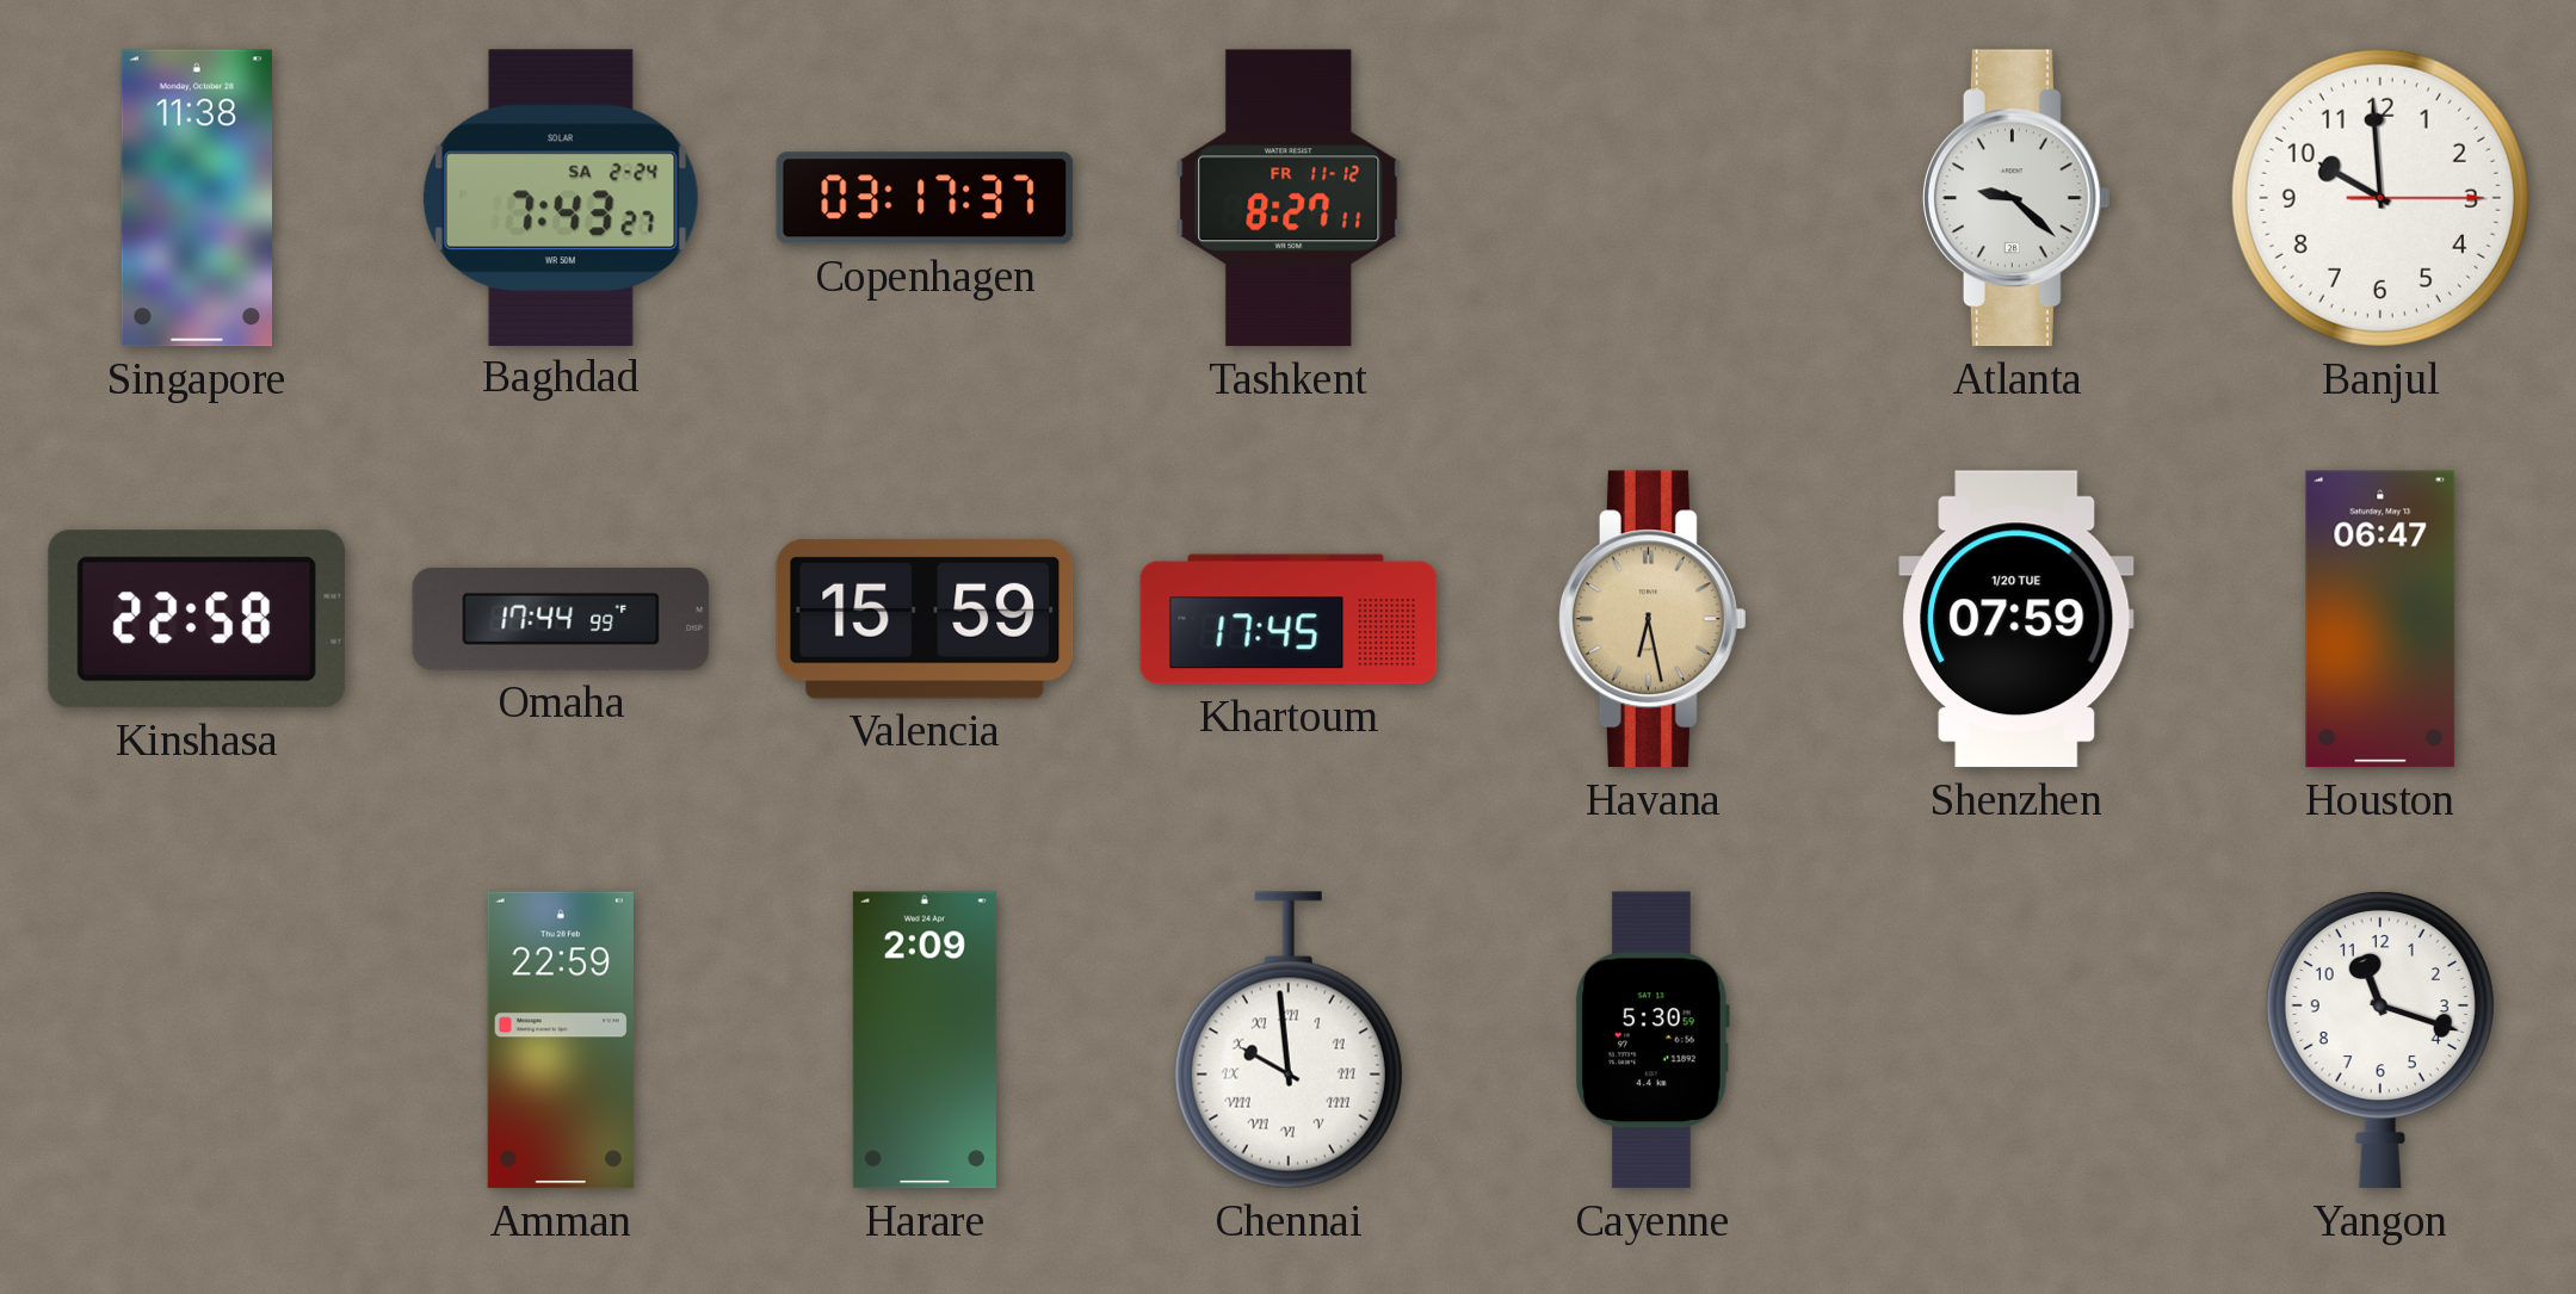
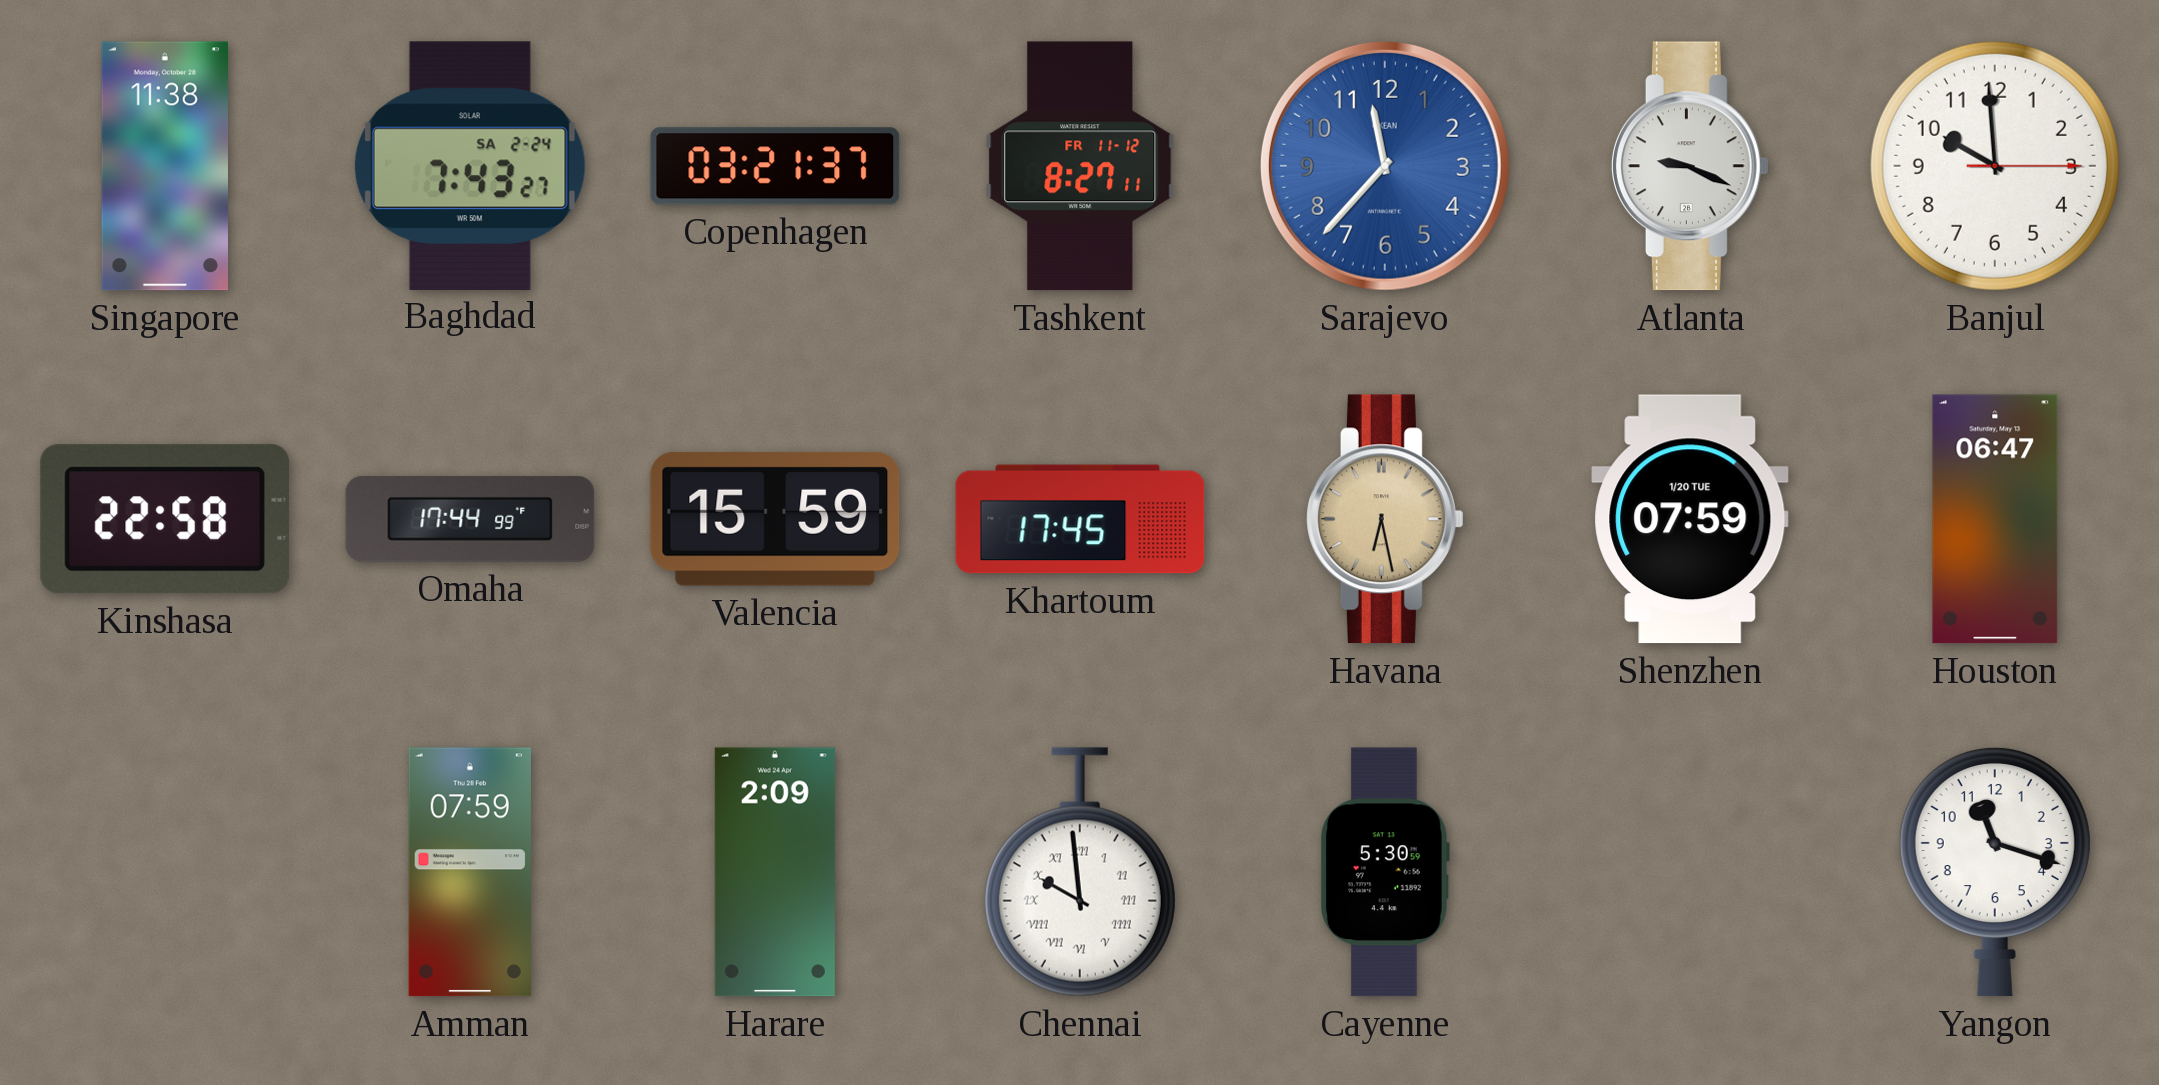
Copenhagen: 03:17 -> 03:21 (775, 166)
Sarajevo: none -> 11:37 (1385, 166)
Atlanta: 9:22 -> 9:19 (1690, 166)
Amman: 22:59 -> 07:59 (470, 872)
